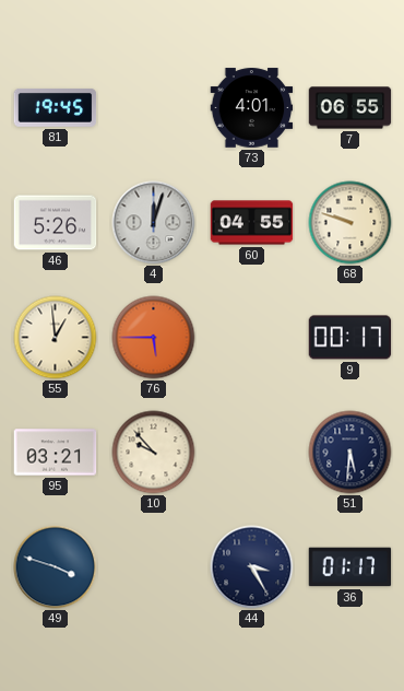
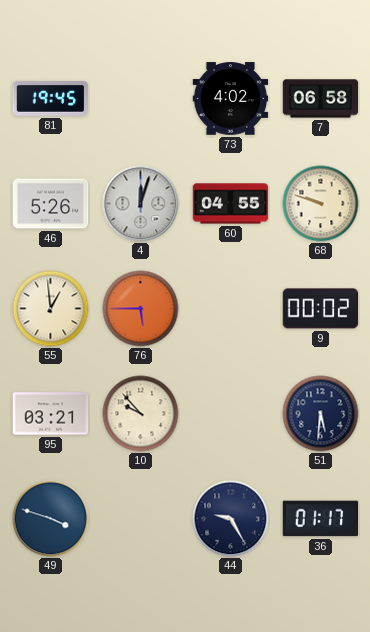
73: 4:01 -> 4:02 (231, 99)
7: 06:55 -> 06:58 (321, 99)
9: 00:17 -> 00:02 (321, 309)
44: 3:25 -> 9:25 (231, 519)
